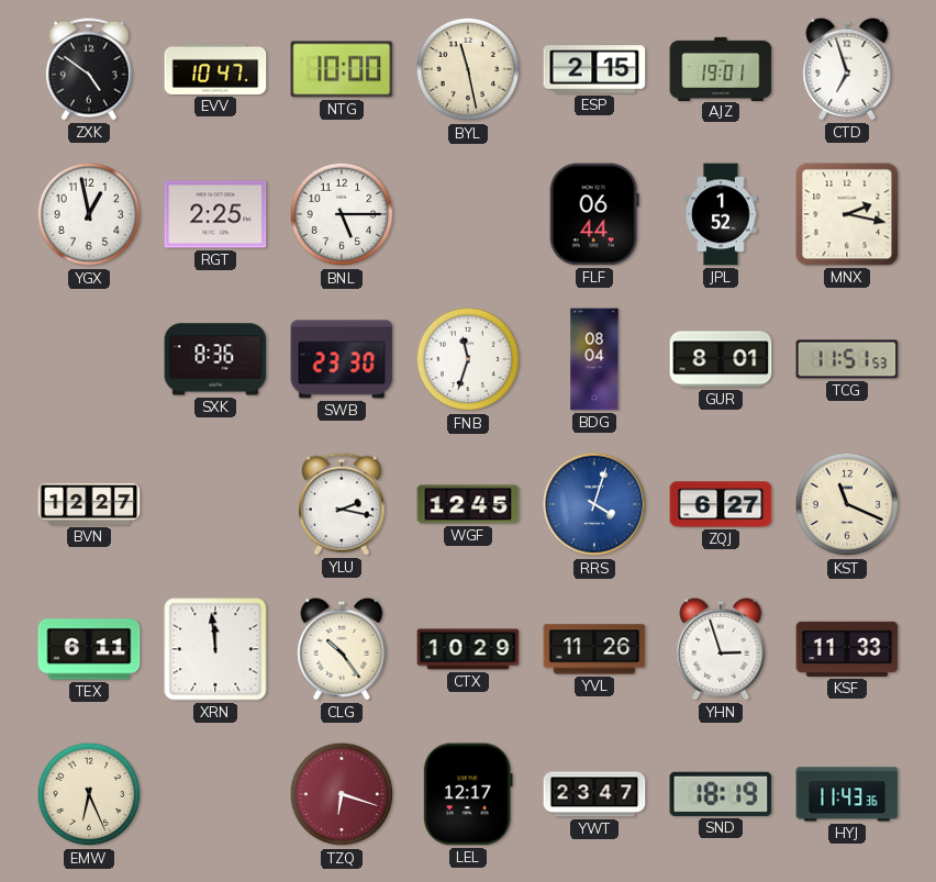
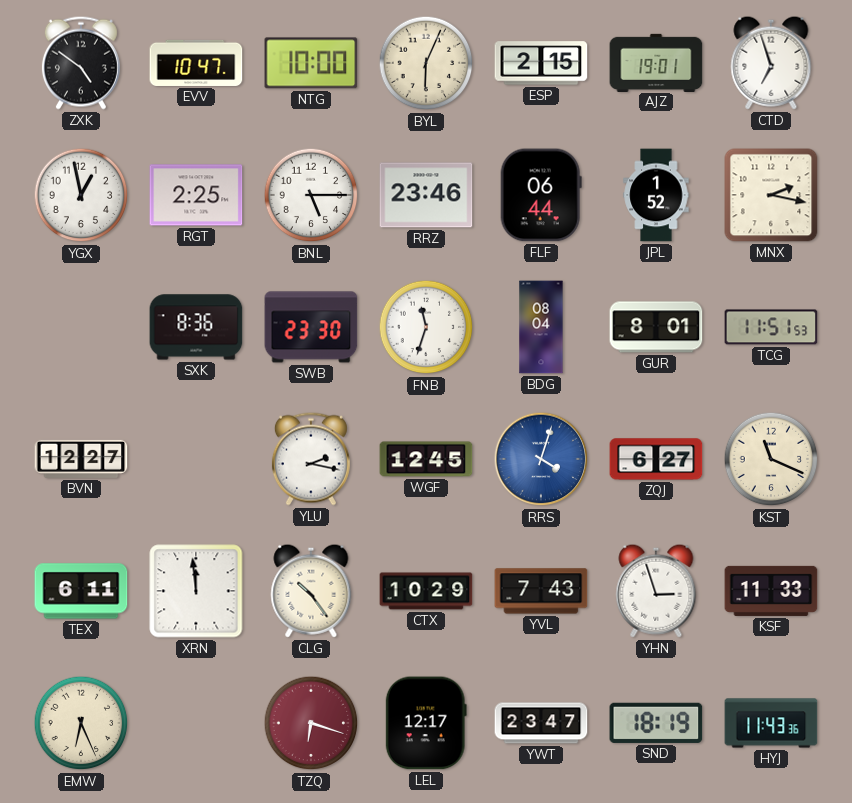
BYL: 11:28 -> 6:04 (426, 63)
RRZ: none -> 23:46 (426, 195)
YVL: 11:26 -> 7:43 (541, 591)
